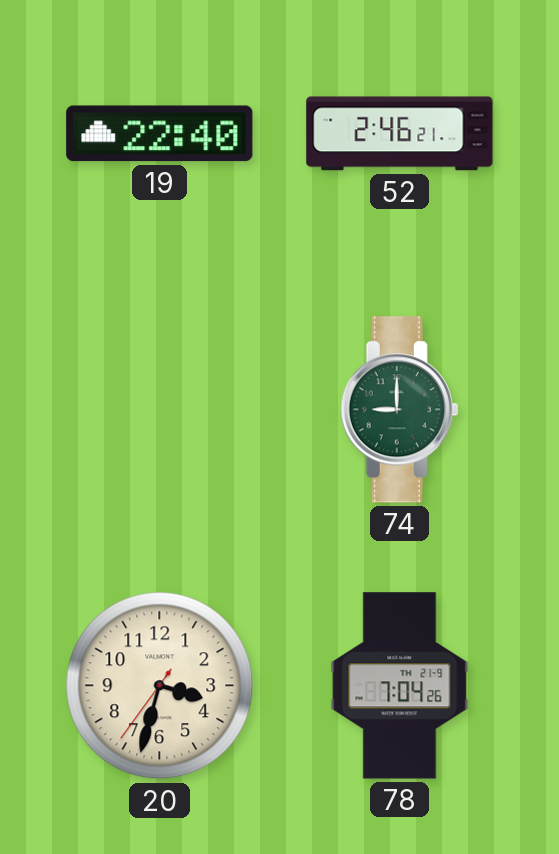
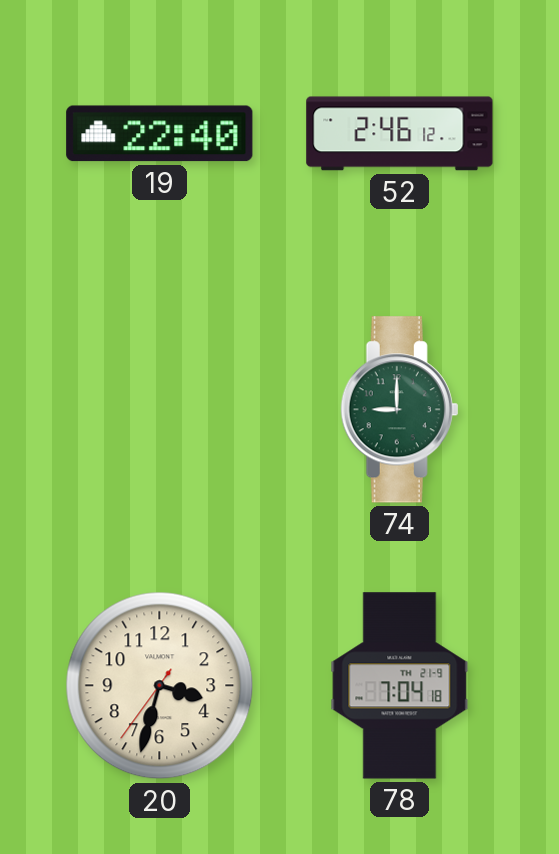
52: 2:46:21 -> 2:46:12 (400, 134)
78: 7:04:26 -> 7:04:18 (400, 686)
